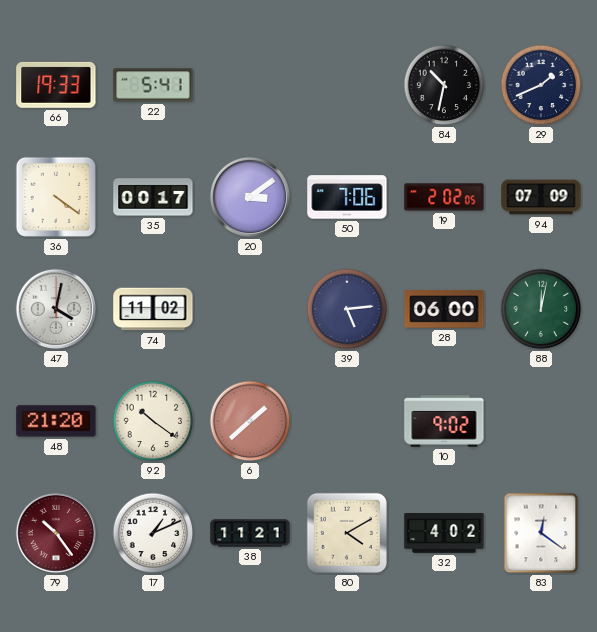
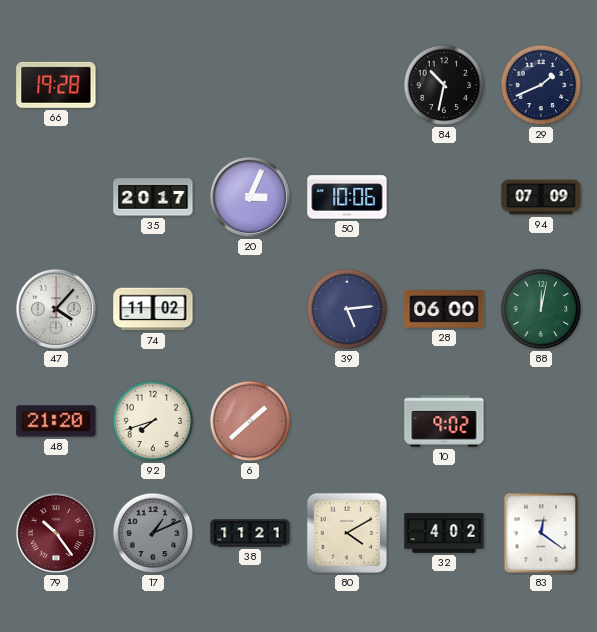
66: 19:33 -> 19:28 (56, 85)
22: 5:41 -> none (153, 85)
36: 4:21 -> none (56, 197)
35: 00:17 -> 20:17 (153, 197)
20: 3:09 -> 3:04 (250, 197)
50: 7:06 -> 10:06 (347, 197)
19: 2:02 -> none (444, 197)
47: 4:02 -> 4:07 (56, 309)
92: 10:21 -> 7:42 (153, 421)
17 dial: white -> grey (153, 533)
